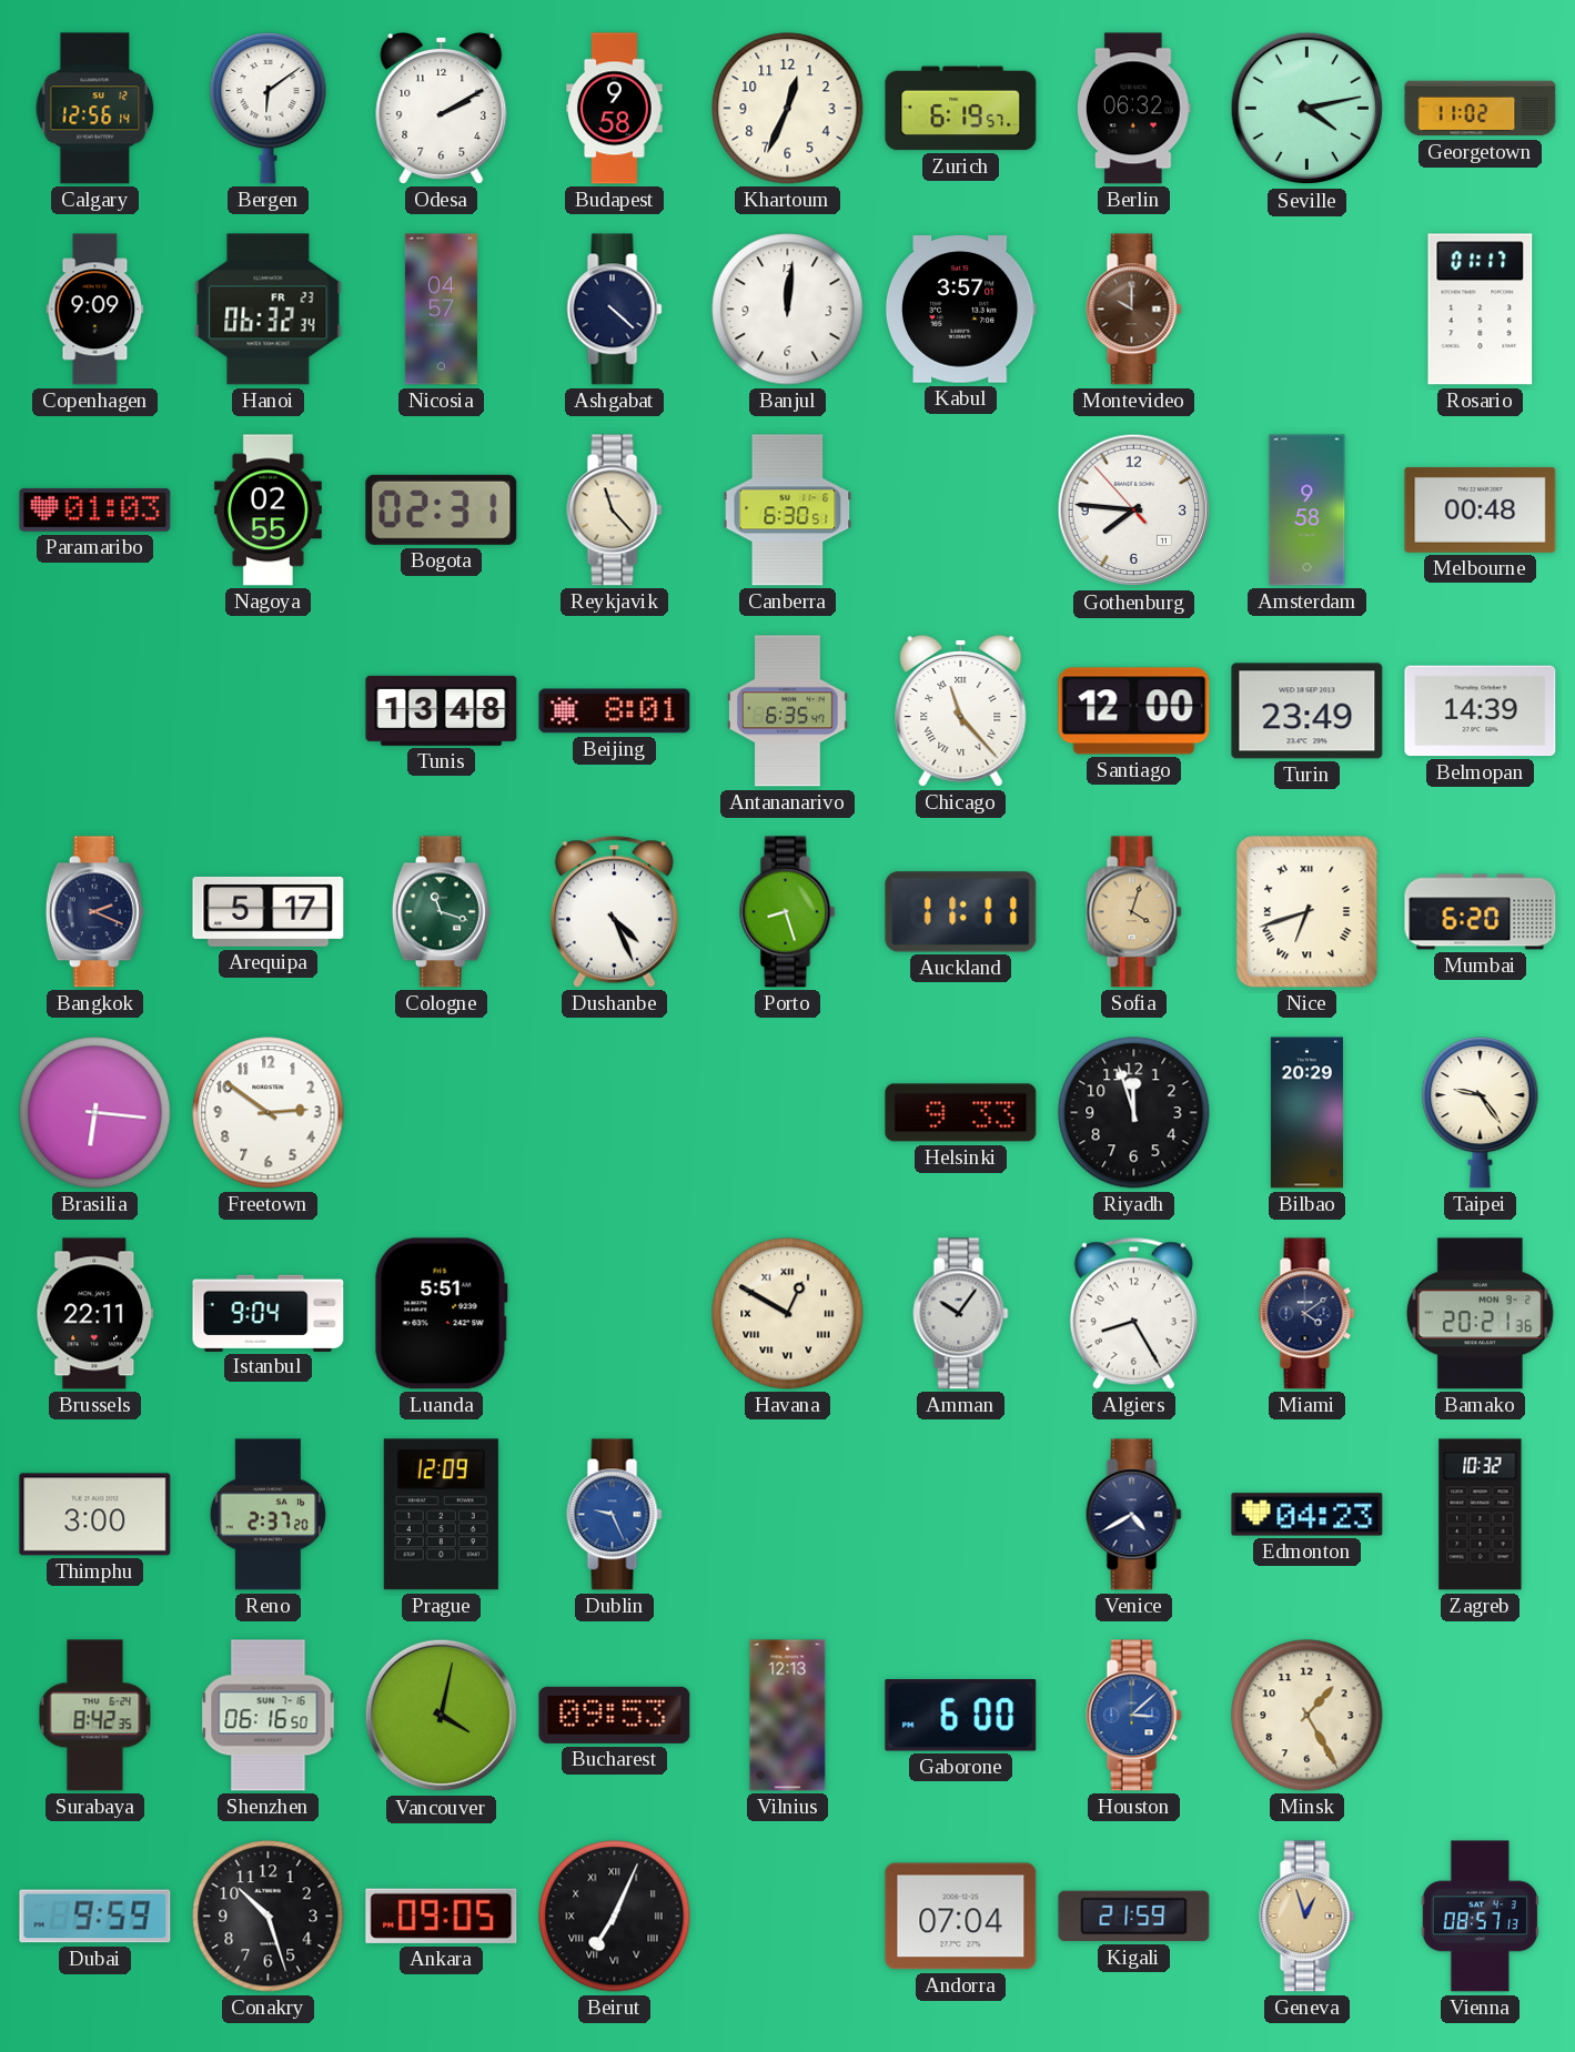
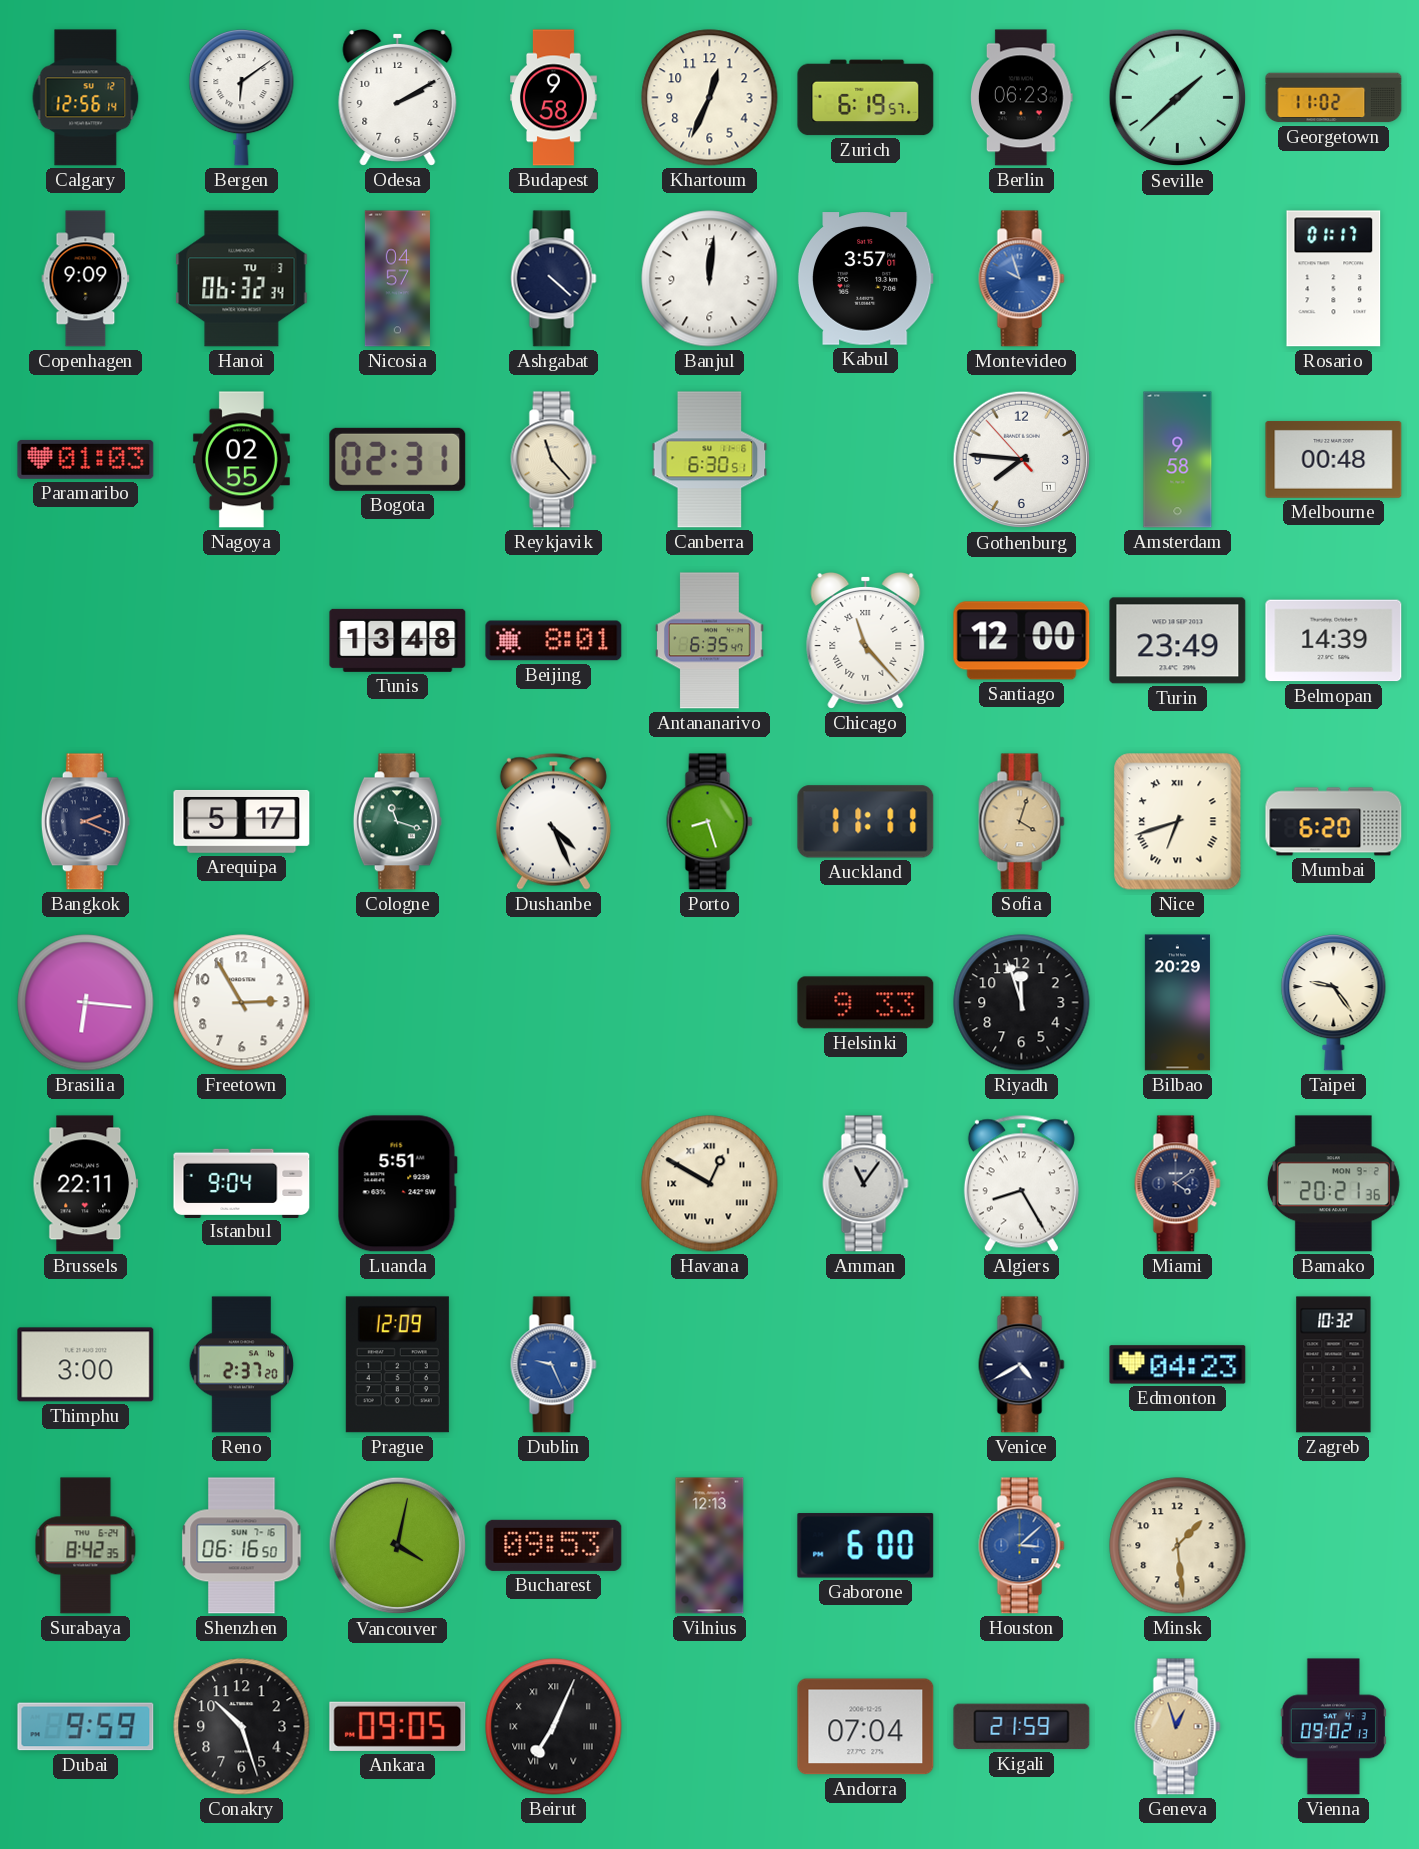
Berlin: 06:32 -> 06:23 (1022, 98)
Seville: 4:13 -> 1:38 (1178, 98)
Hanoi date: FR 23 -> TU 3 (242, 279)
Montevideo: 10:00 -> 9:57 (1022, 279)
Montevideo dial: brown -> blue (1022, 279)
Freetown: 2:51 -> 2:55 (242, 1003)
Amman: 10:06 -> 11:06 (866, 1184)
Minsk: 1:25 -> 1:29 (1178, 1546)
Vienna: 08:57 -> 09:02 (1333, 1727)
